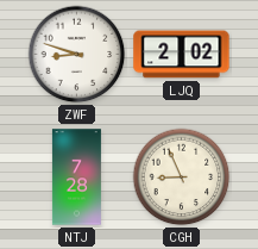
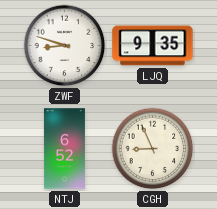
LJQ: 2:02 -> 9:35 (153, 46)
NTJ: 7:28 -> 6:52 (64, 149)
